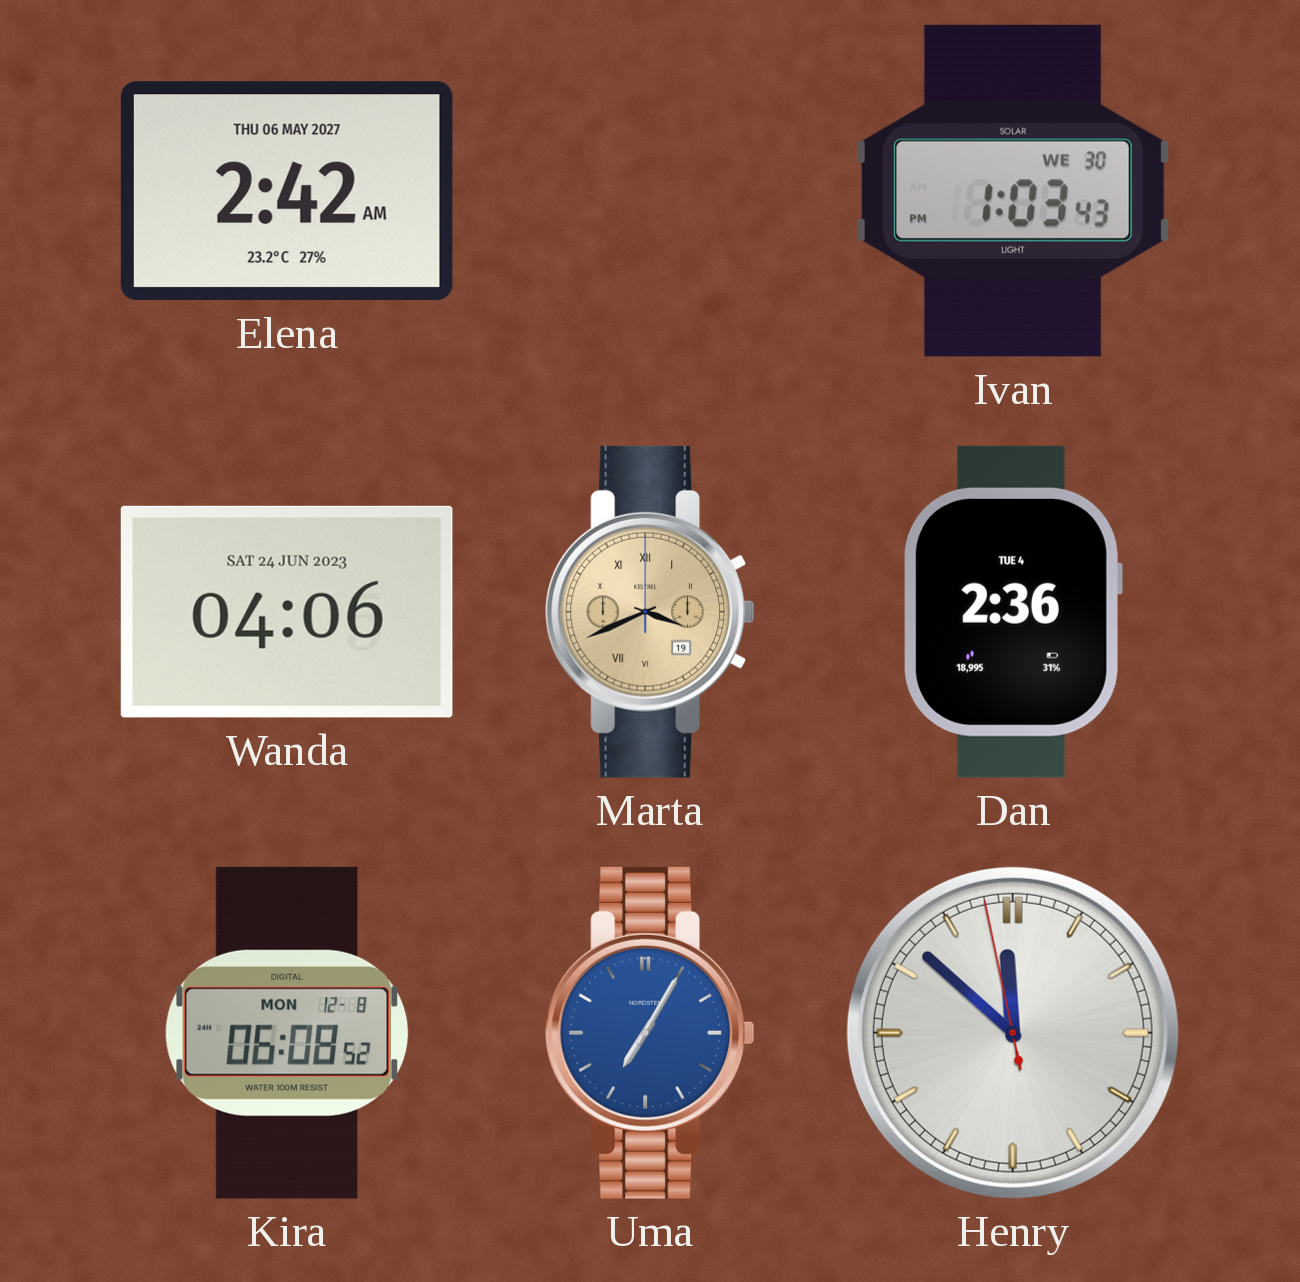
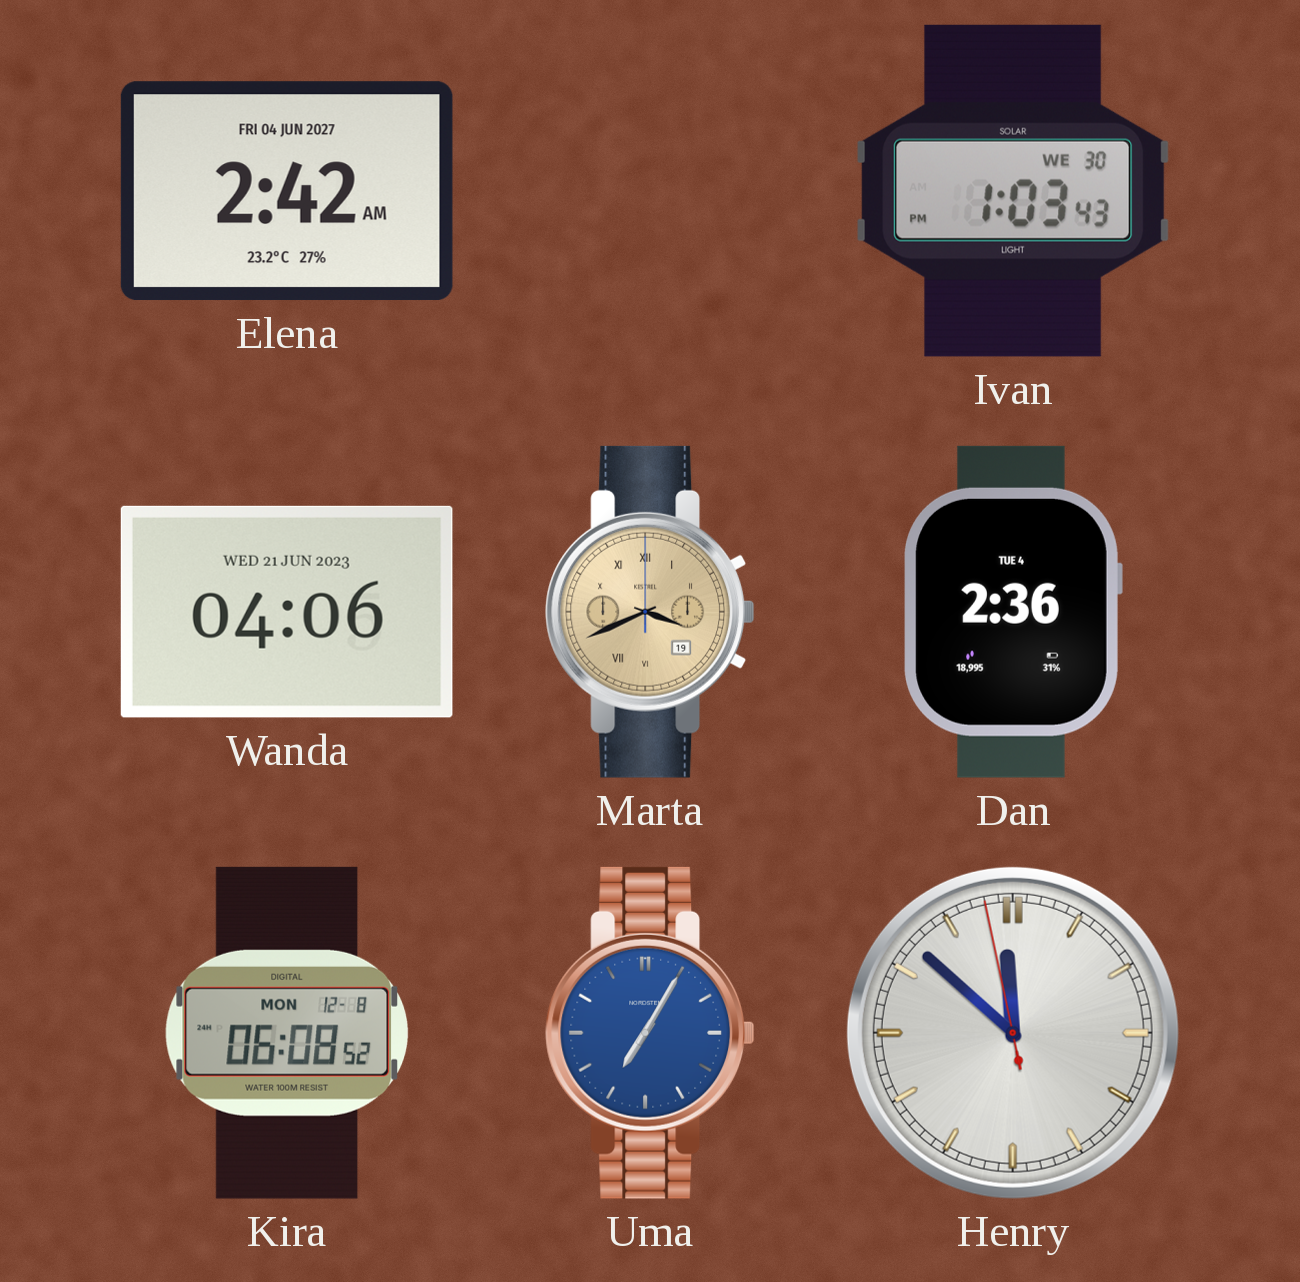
Elena date: THU 06 MAY 2027 -> FRI 04 JUN 2027 (287, 191)
Wanda date: SAT 24 JUN 2023 -> WED 21 JUN 2023 (287, 612)
